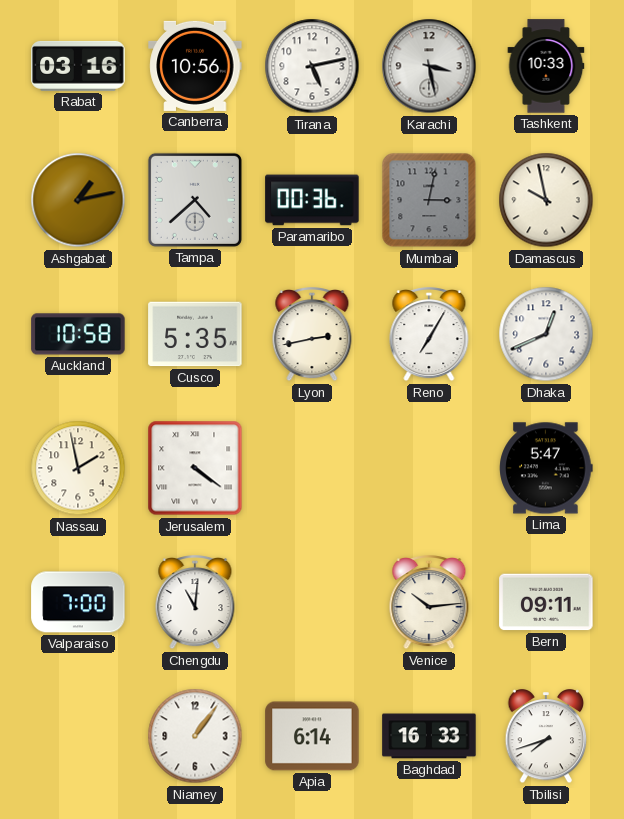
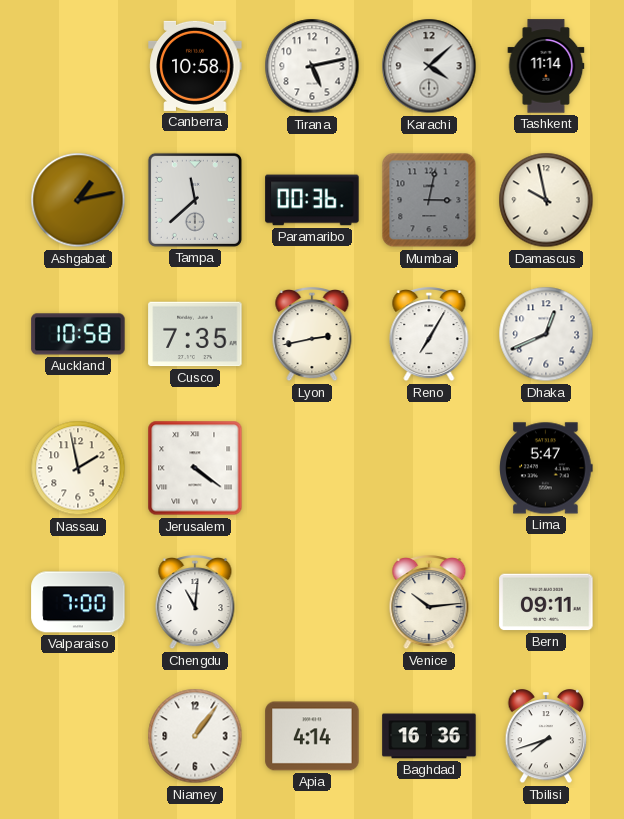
Rabat: 03:16 -> none (78, 66)
Canberra: 10:56 -> 10:58 (195, 66)
Karachi: 3:28 -> 4:08 (429, 66)
Tashkent: 10:33 -> 11:14 (546, 66)
Tampa: 4:38 -> 11:38 (195, 200)
Cusco: 5:35 -> 7:35 (195, 334)
Apia: 6:14 -> 4:14 (312, 736)
Baghdad: 16:33 -> 16:36 (429, 736)
